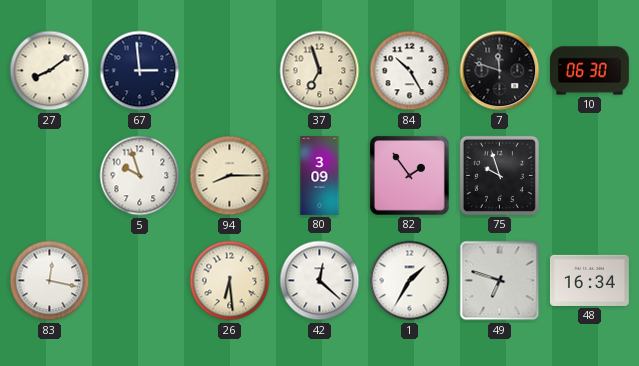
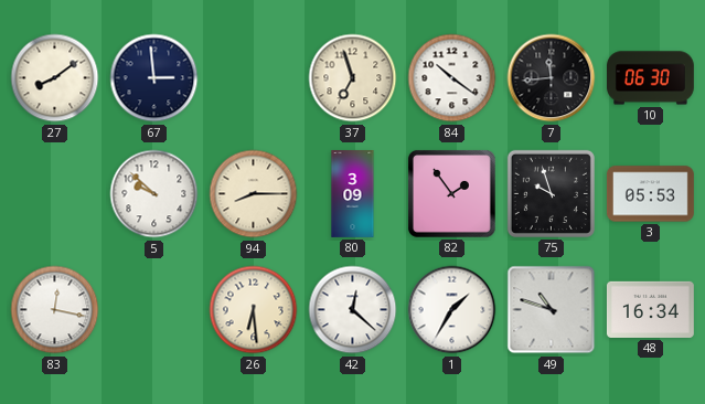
84: 10:25 -> 10:21 (452, 78)
7: 11:48 -> 11:44 (552, 78)
5: 9:57 -> 9:52 (154, 194)
3: none -> 05:53 (650, 194)
49: 6:48 -> 10:48 (552, 310)
